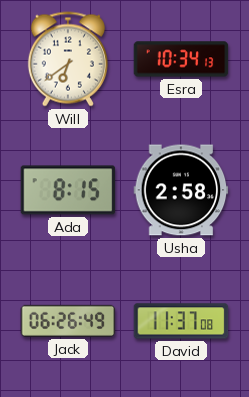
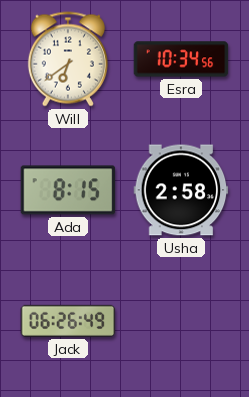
Esra: 10:34:13 -> 10:34:56 (181, 59)
David: 11:37 -> none (181, 321)
